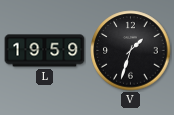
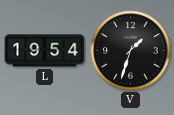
L: 19:59 -> 19:54 (45, 51)
